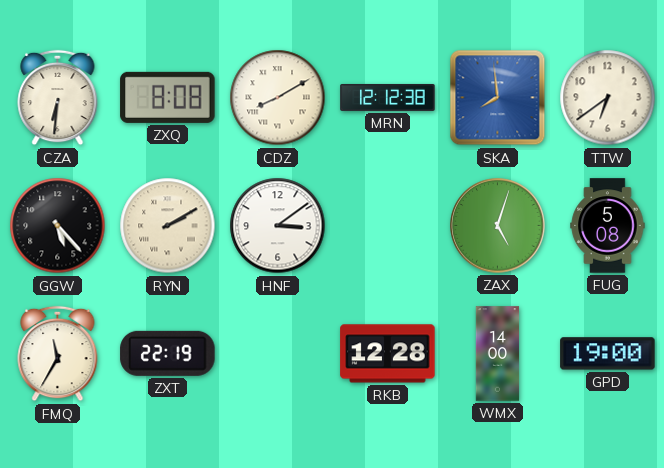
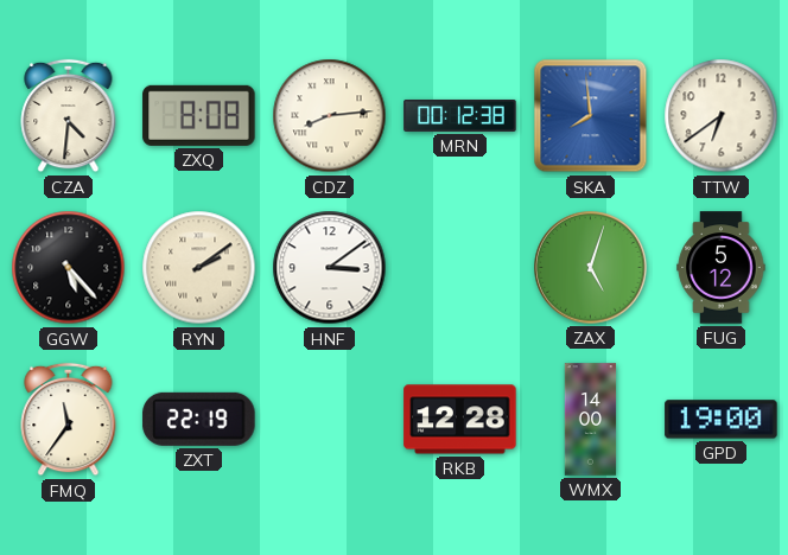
CZA: 6:31 -> 4:31 (69, 116)
CDZ: 8:10 -> 8:14 (330, 116)
MRN: 12:12 -> 00:12 (460, 115)
RYN: 2:10 -> 2:09 (199, 268)
FUG: 5:08 -> 5:12 (722, 268)
FMQ: 11:35 -> 11:36 (69, 420)
